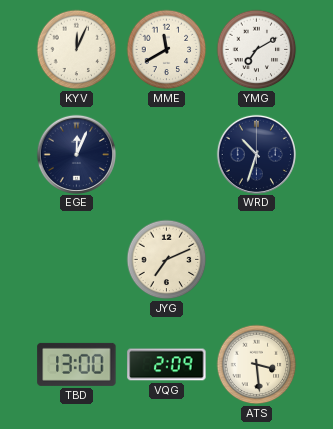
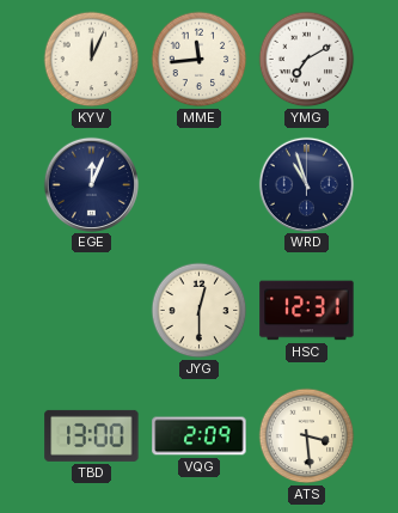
MME: 11:40 -> 11:44 (200, 60)
WRD: 10:33 -> 10:57 (306, 184)
JYG: 7:11 -> 12:30 (200, 311)
HSC: none -> 12:31 (307, 311)
